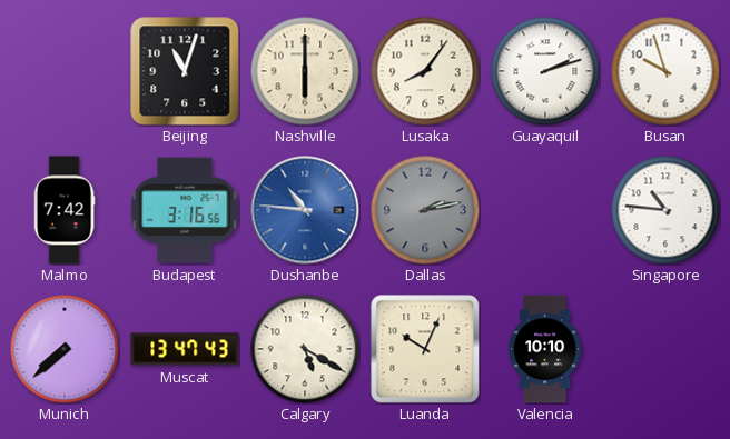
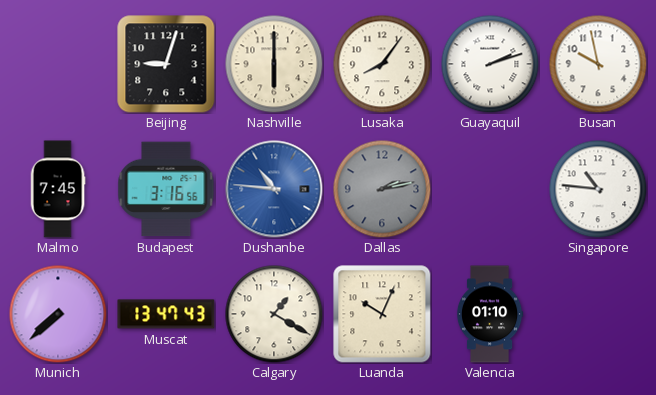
Beijing: 11:03 -> 9:03 (166, 64)
Busan: 9:57 -> 9:58 (598, 64)
Malmo: 7:42 -> 7:45 (58, 189)
Calgary: 5:20 -> 1:20 (274, 314)
Valencia: 10:10 -> 01:10 (490, 314)
